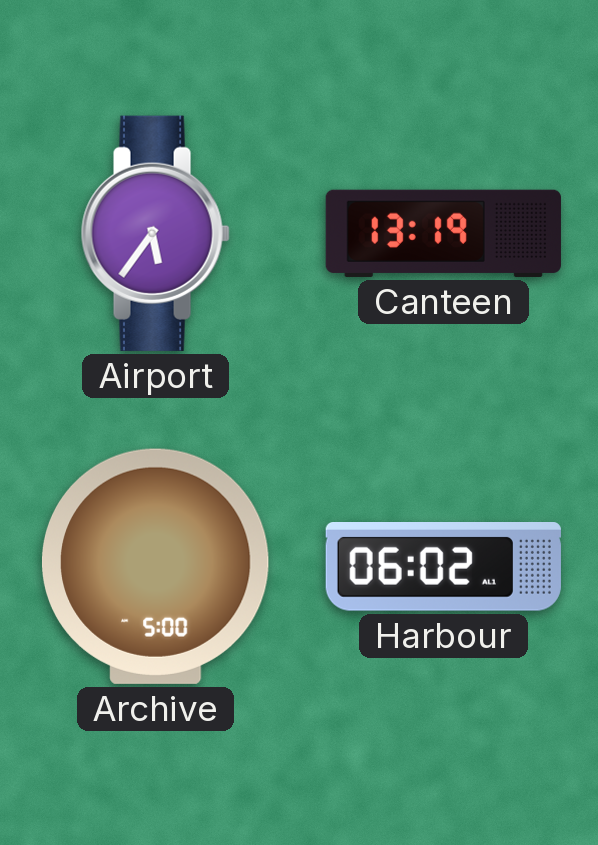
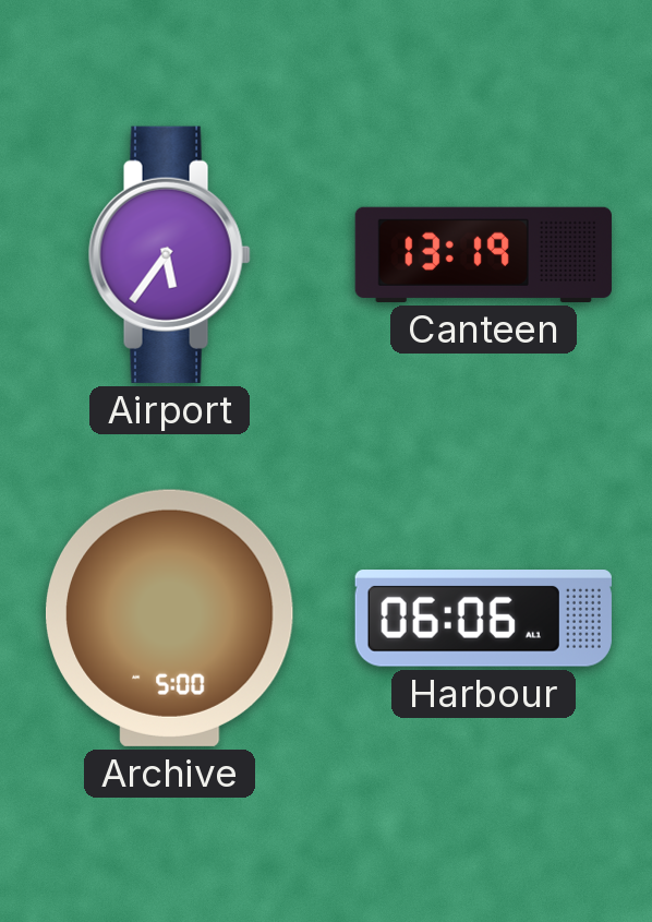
Harbour: 06:02 -> 06:06 (483, 619)
